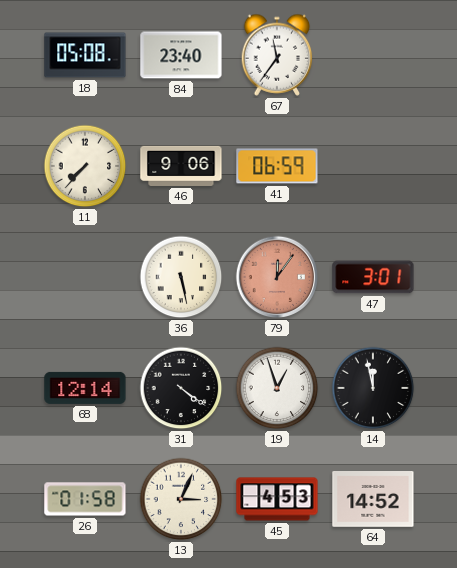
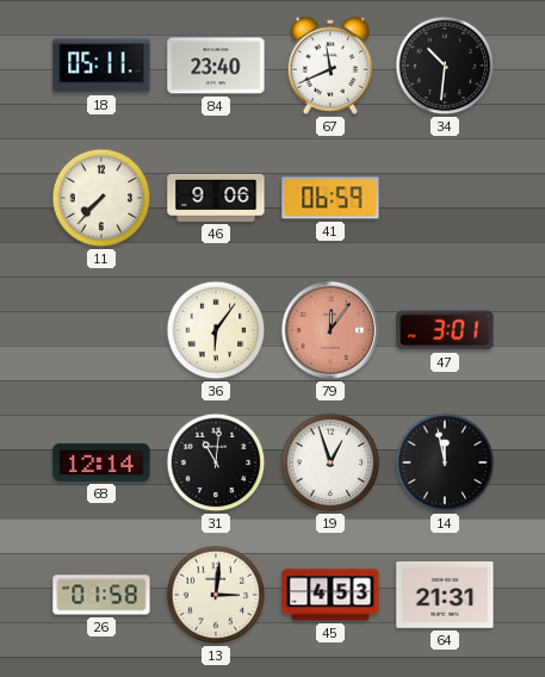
18: 05:08 -> 05:11 (101, 66)
67: 11:36 -> 11:41 (330, 66)
34: none -> 10:31 (445, 66)
36: 5:28 -> 6:06 (216, 330)
31: 4:21 -> 11:01 (216, 462)
13: 3:04 -> 3:01 (216, 595)
64: 14:52 -> 21:31 (445, 595)
